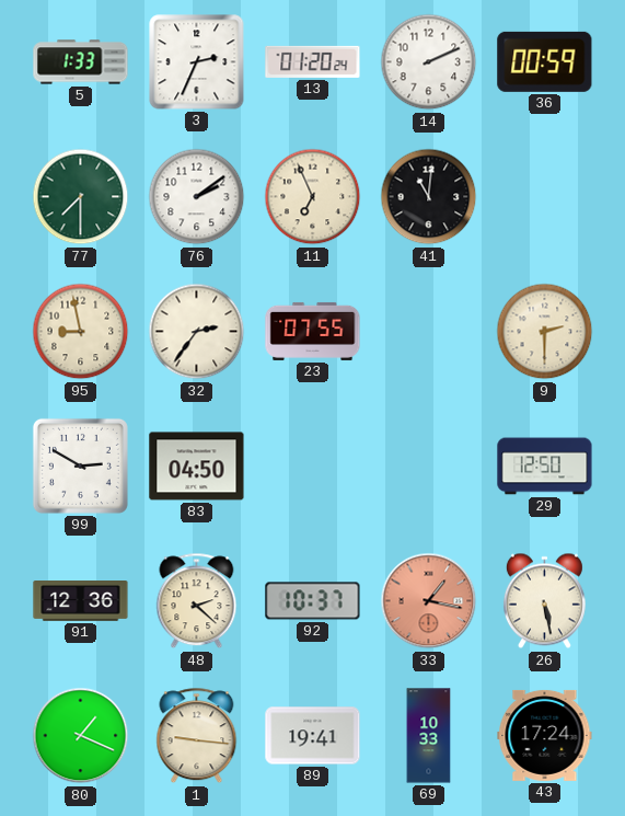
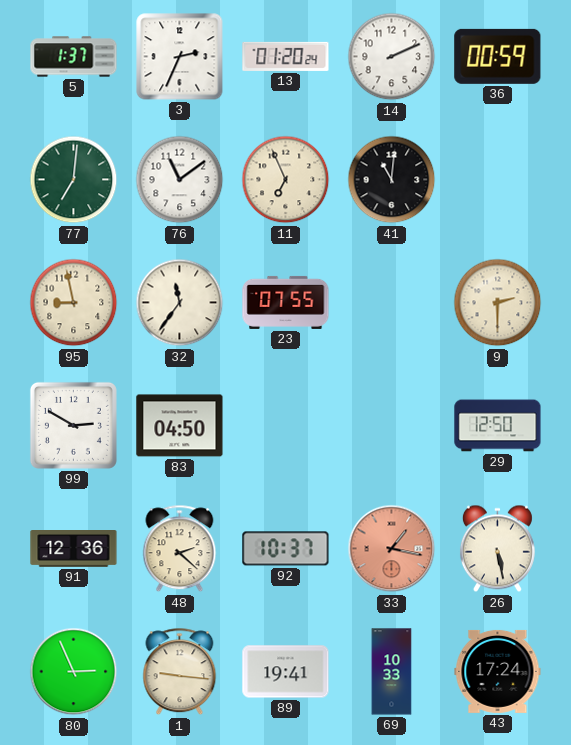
5: 1:33 -> 1:37 (74, 57)
77: 7:30 -> 7:01 (74, 180)
76: 2:09 -> 11:09 (180, 180)
32: 2:36 -> 11:36 (180, 303)
80: 1:19 -> 2:56 (74, 672)
